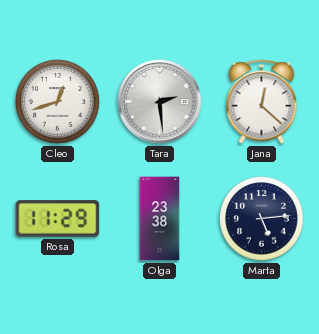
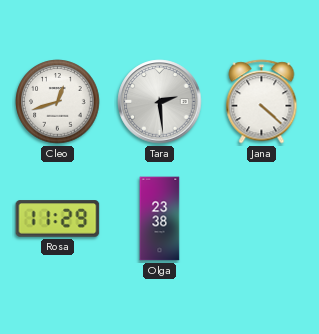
Jana: 12:22 -> 4:22 (262, 102)
Marta: 5:14 -> none (262, 219)
